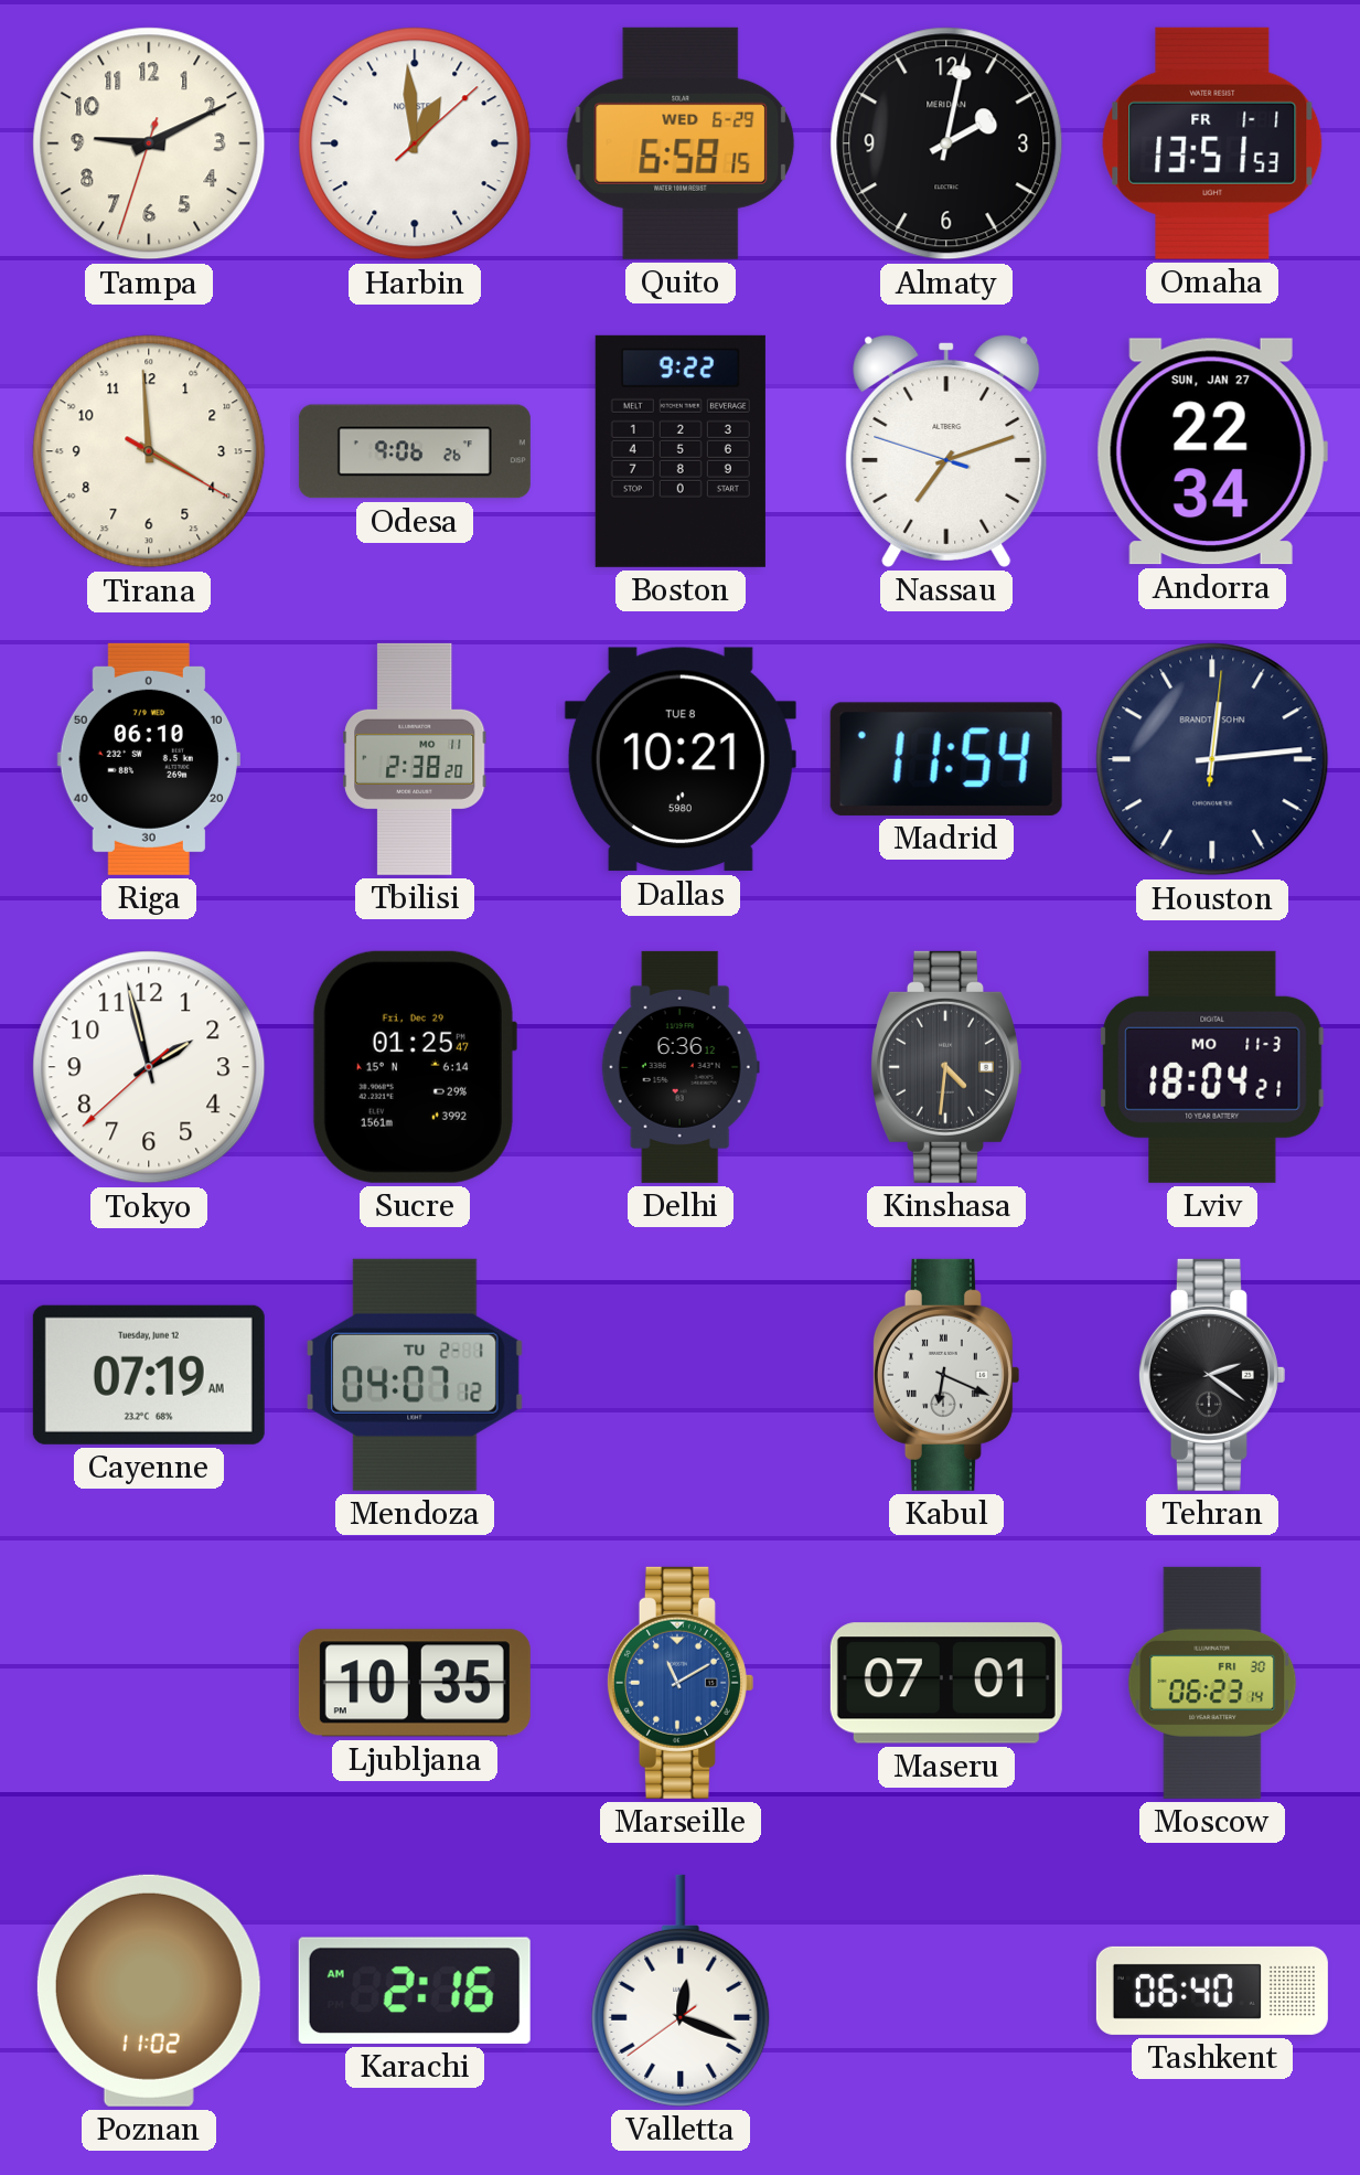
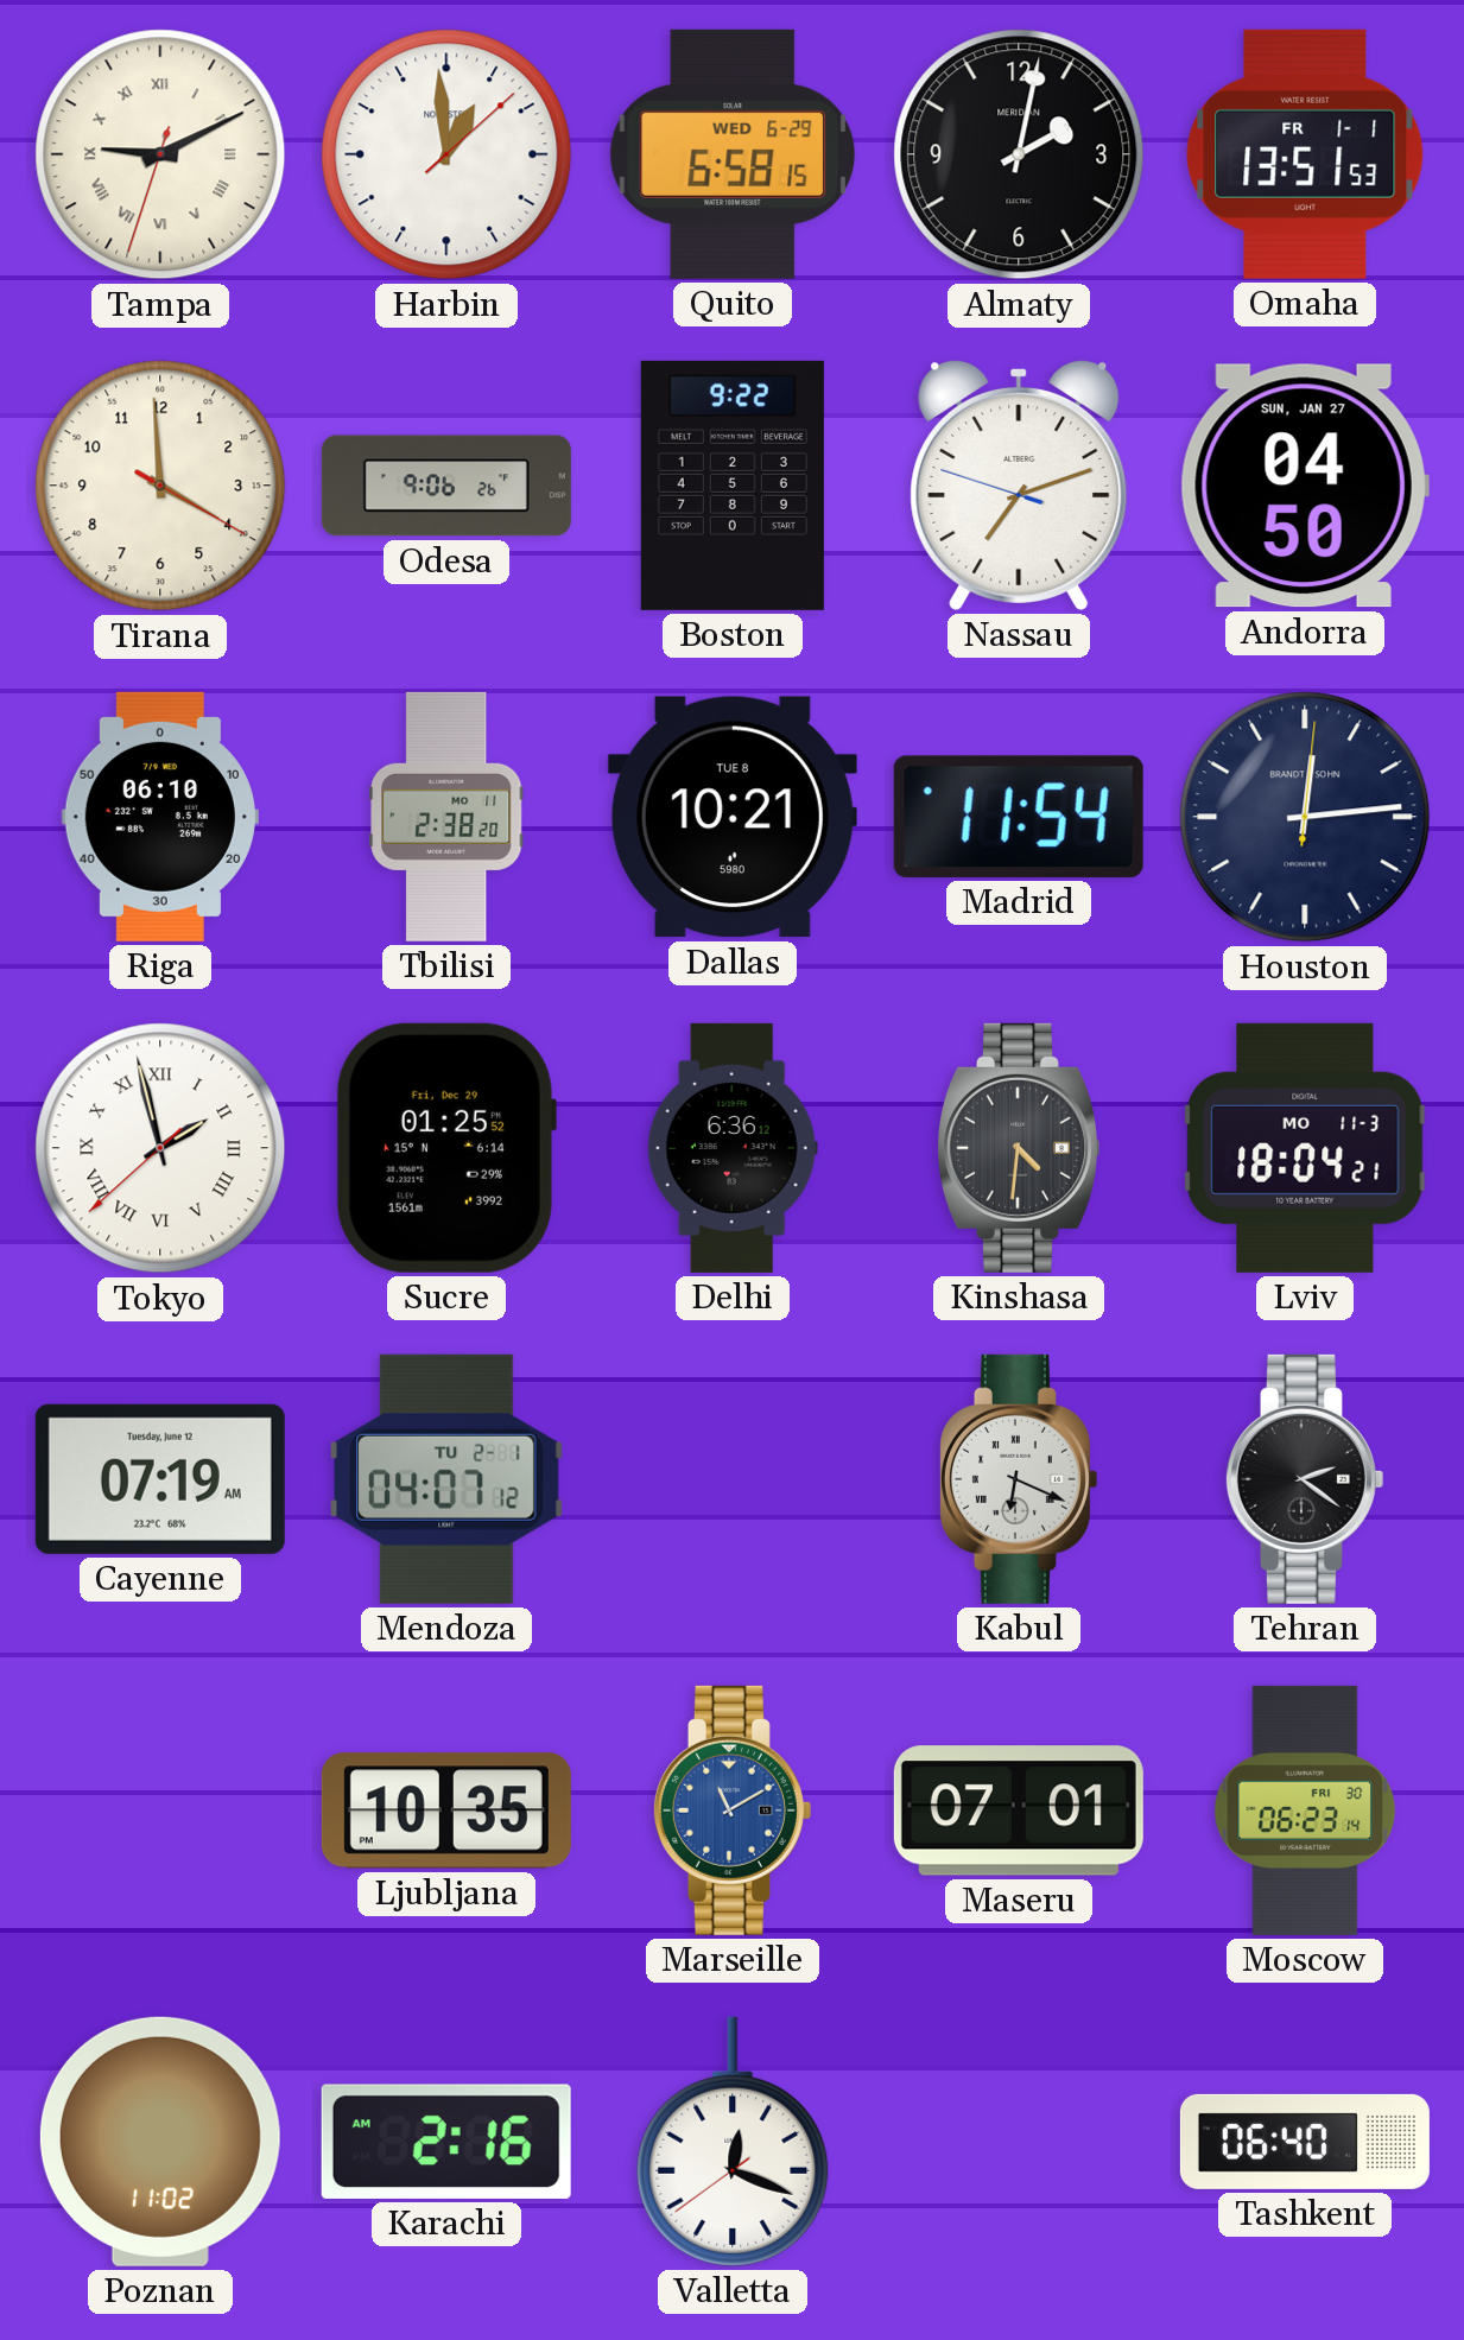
Tampa numerals: Arabic -> Roman (160, 154)
Andorra: 22:34 -> 04:50 (1305, 486)
Tokyo numerals: Arabic -> Roman (160, 1148)
Sucre: 01:25:47 -> 01:25:52 (445, 1148)
